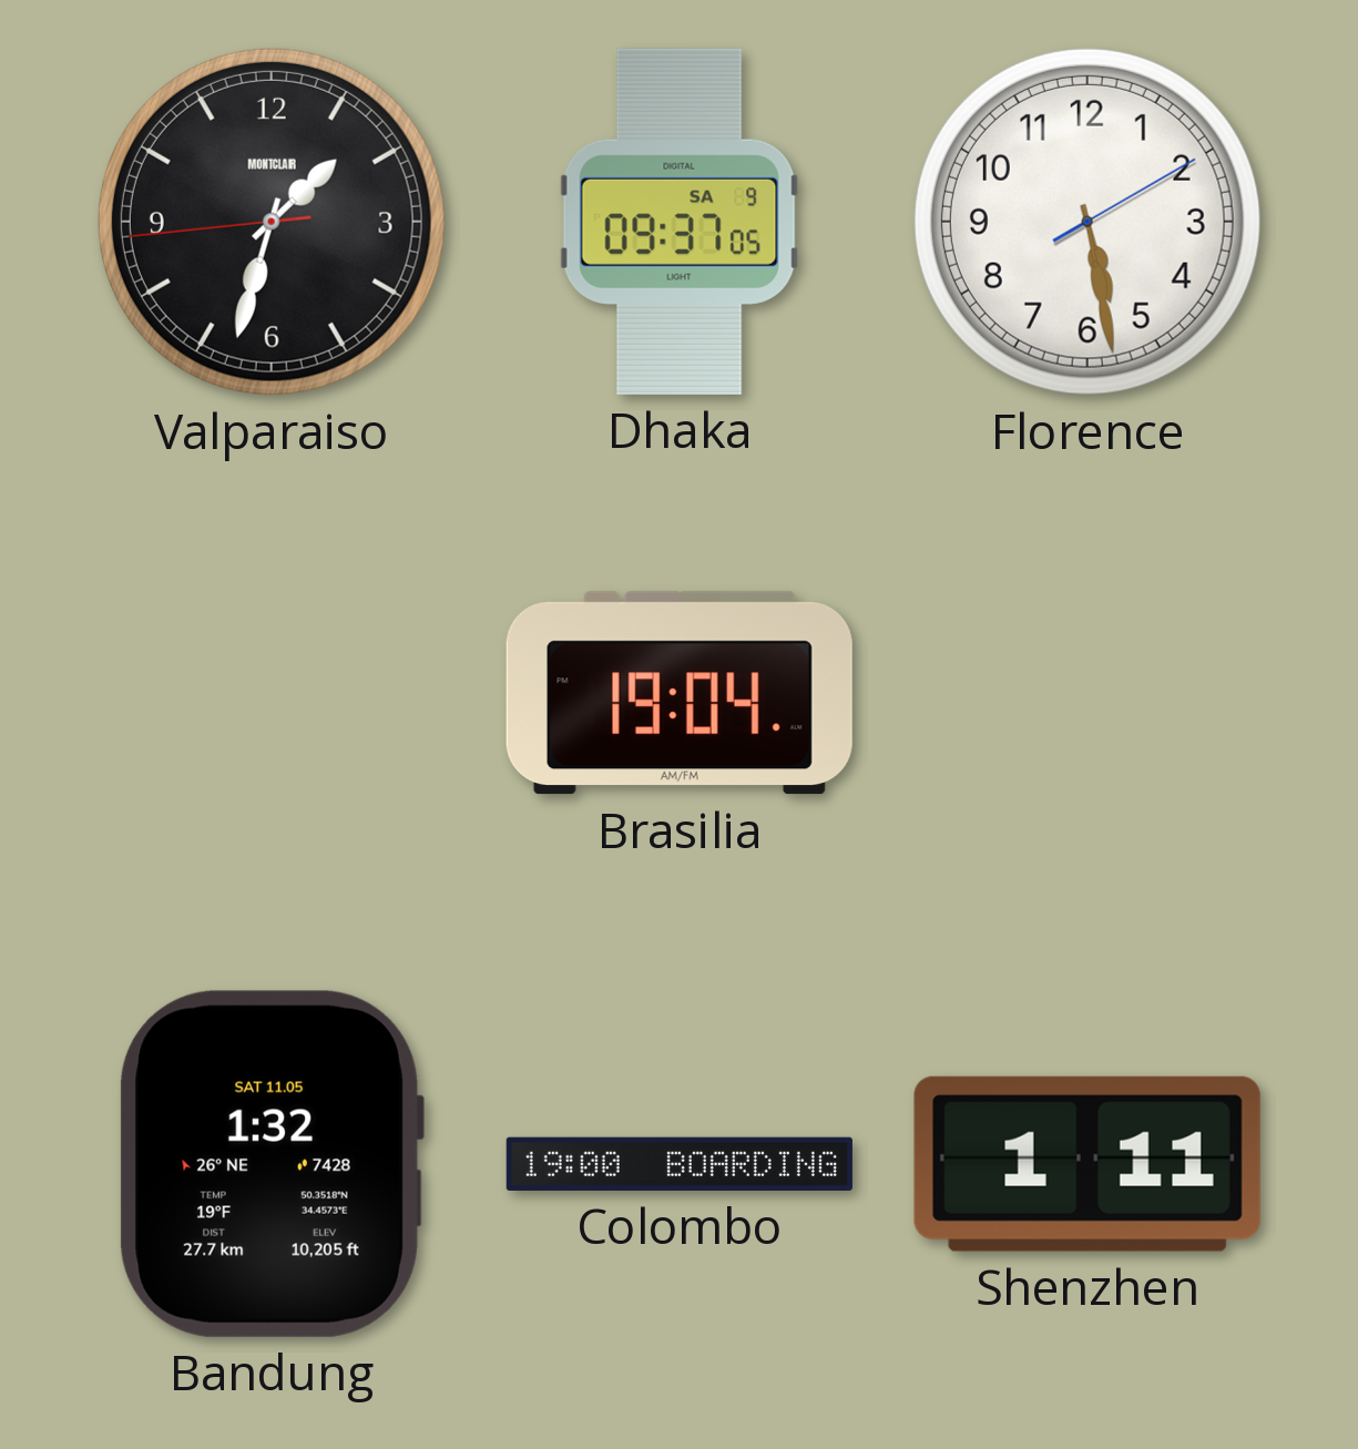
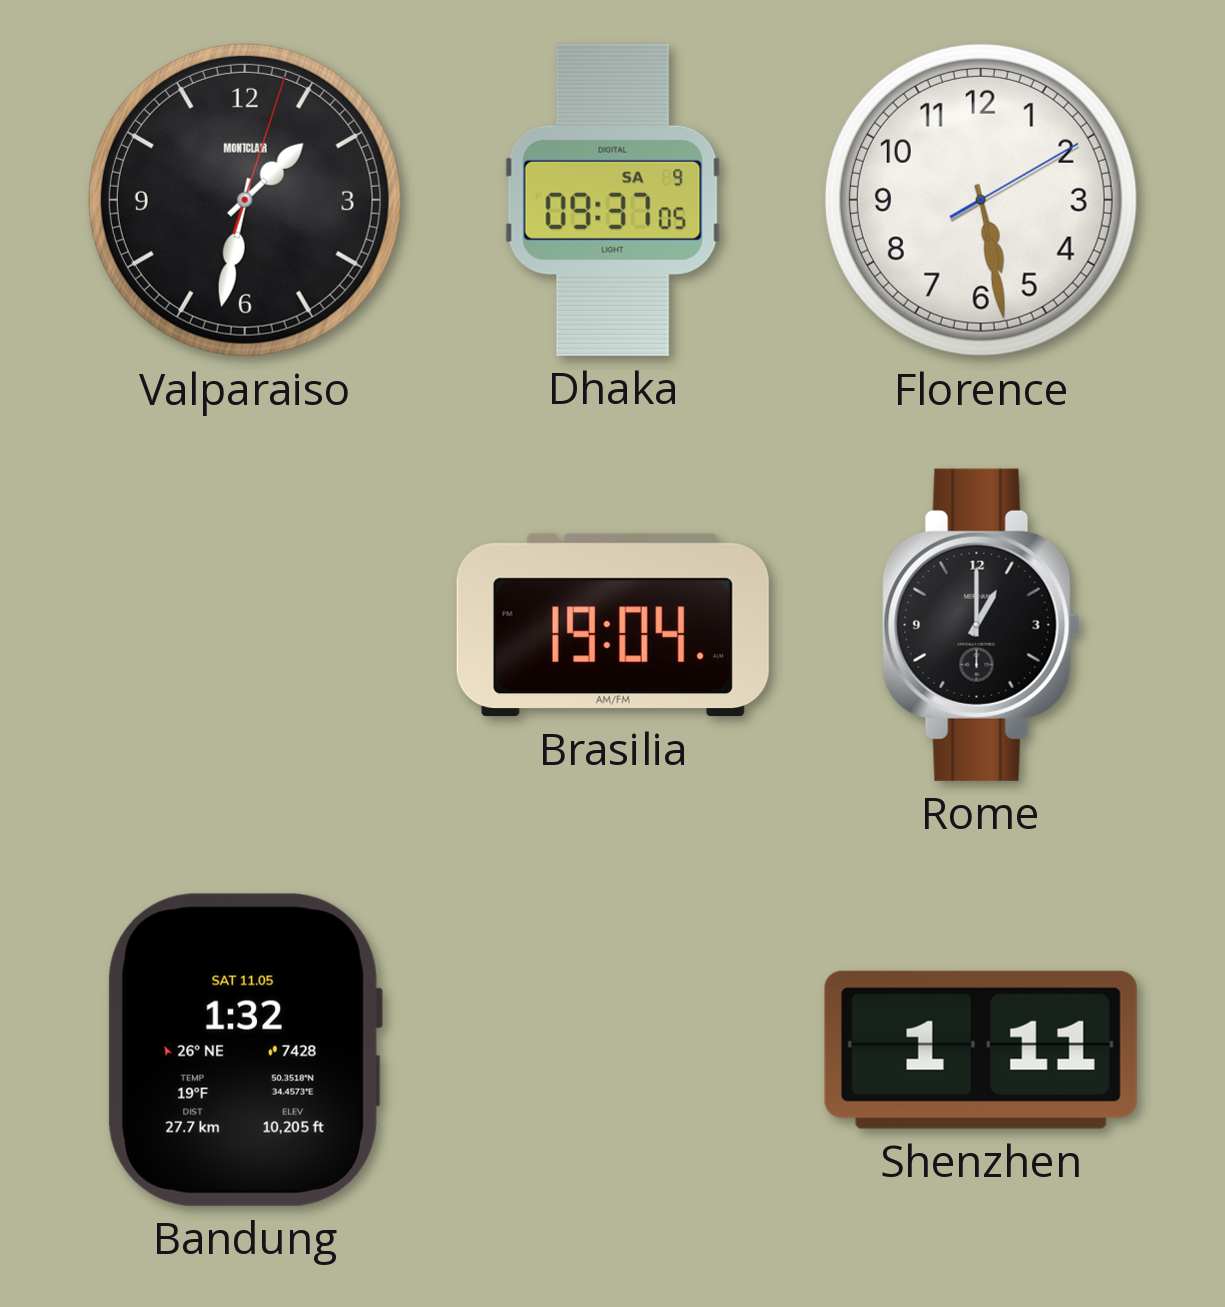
Valparaiso: 1:32:44 -> 1:32:03 (245, 200)
Rome: none -> 1:00 (981, 625)
Colombo: 19:00 -> none (680, 1164)
